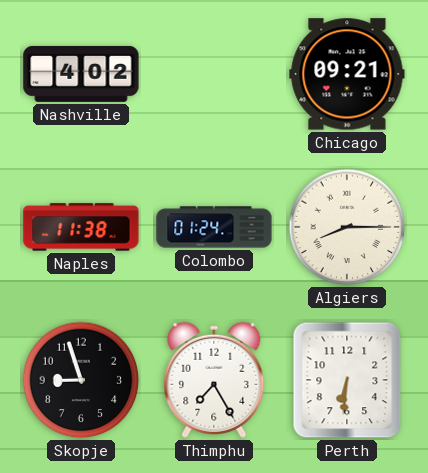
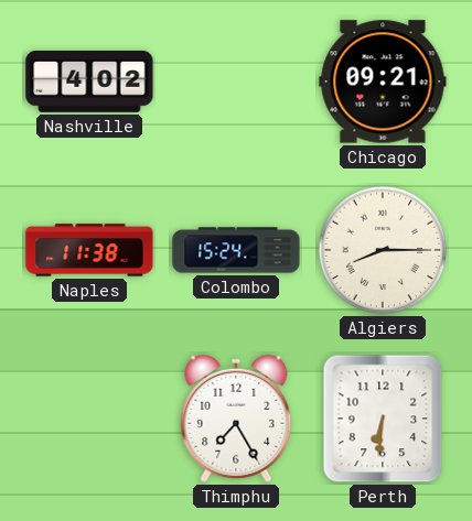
Colombo: 01:24 -> 15:24 (236, 250)
Skopje: 8:57 -> none (81, 380)
